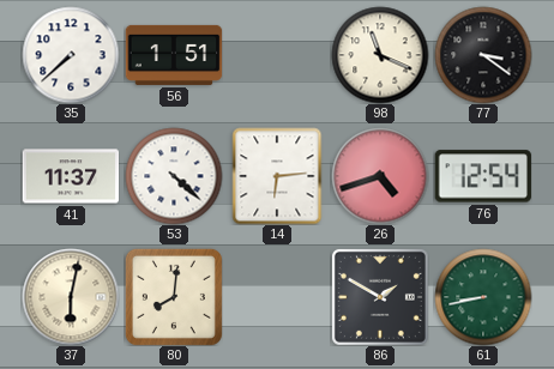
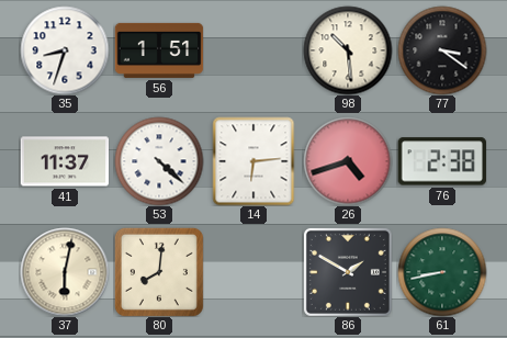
35: 7:38 -> 8:33 (65, 50)
98: 11:19 -> 10:29 (348, 50)
76: 12:54 -> 2:38 (442, 161)
